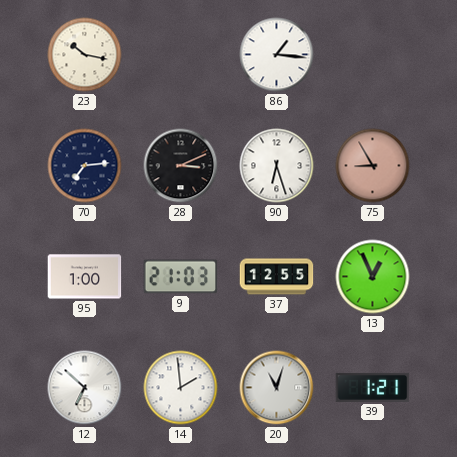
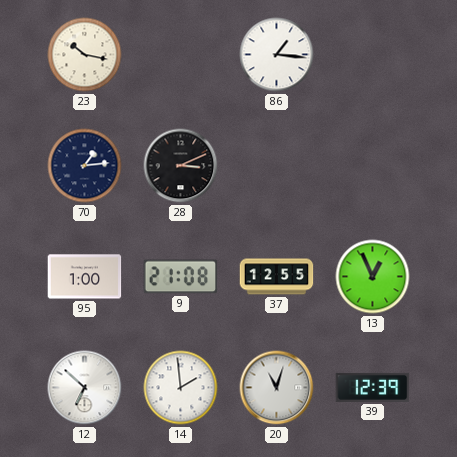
70: 7:14 -> 1:14 (85, 166)
90: 6:27 -> none (277, 166)
75: 8:55 -> none (373, 166)
9: 21:03 -> 21:08 (181, 277)
39: 1:21 -> 12:39 (373, 387)
